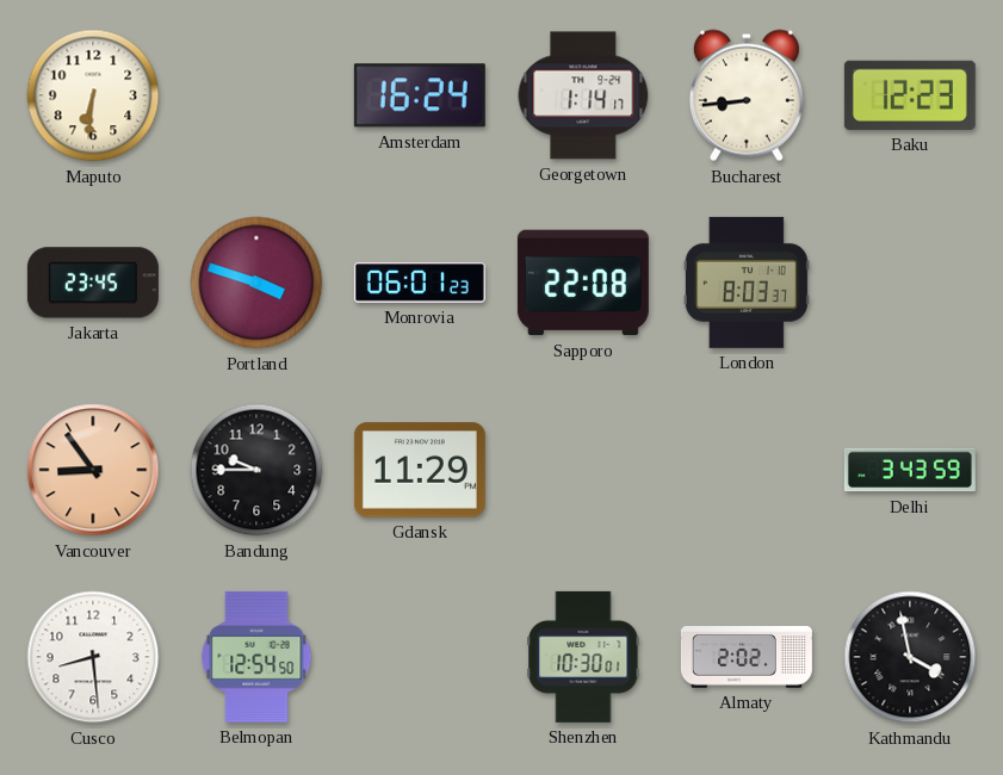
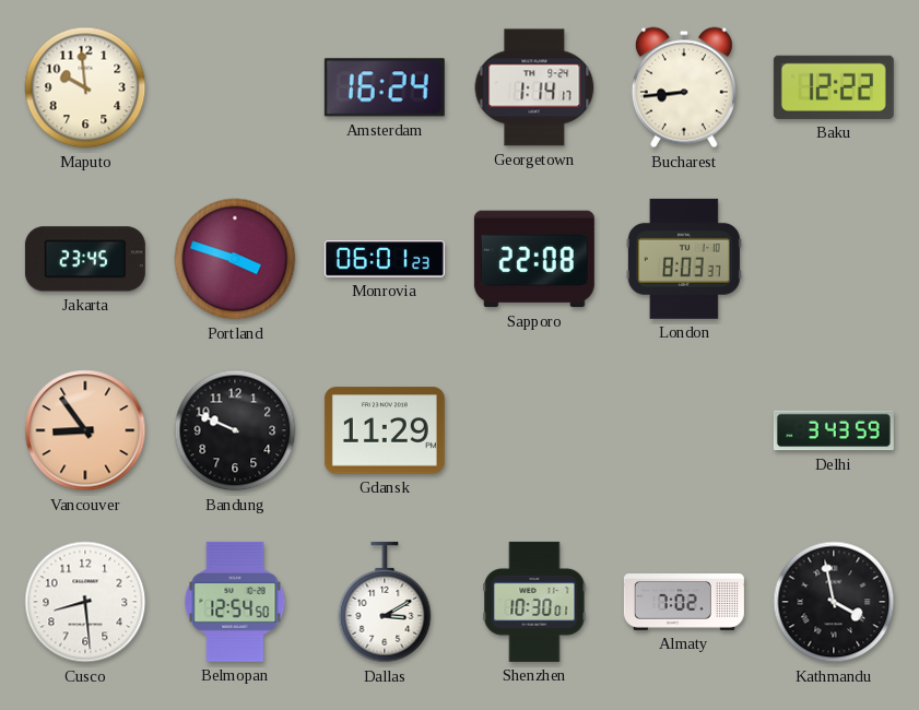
Maputo: 6:31 -> 9:59 (85, 87)
Baku: 12:23 -> 12:22 (834, 87)
Bandung: 9:45 -> 9:49 (235, 430)
Dallas: none -> 3:10 (385, 602)
Almaty: 2:02 -> 7:02 (684, 603)
